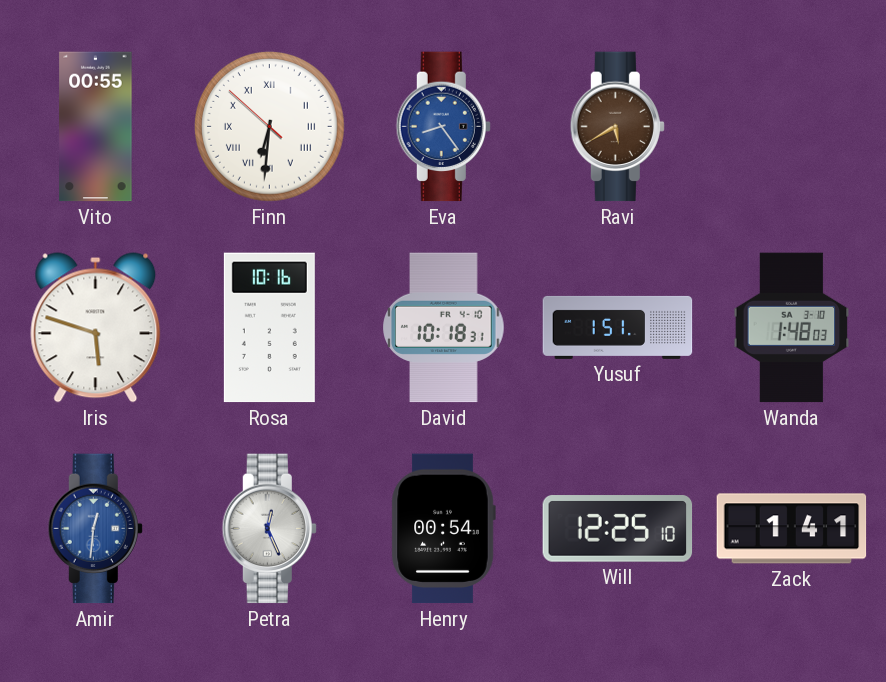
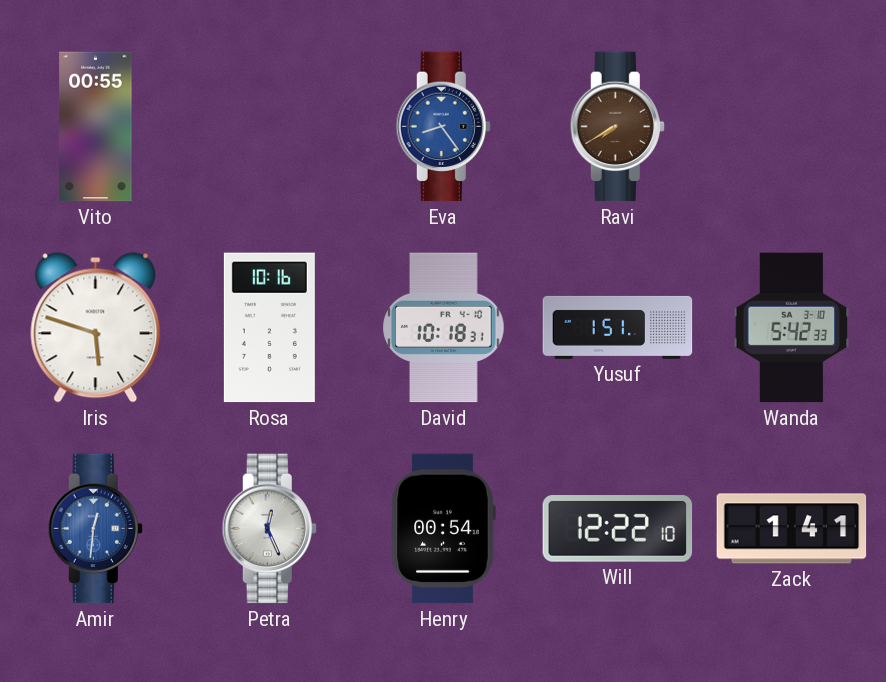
Finn: 6:30 -> none (269, 126)
Ravi: 5:40 -> 7:40 (617, 127)
Wanda: 1:48 -> 5:42 (792, 328)
Will: 12:25 -> 12:22 (618, 529)
